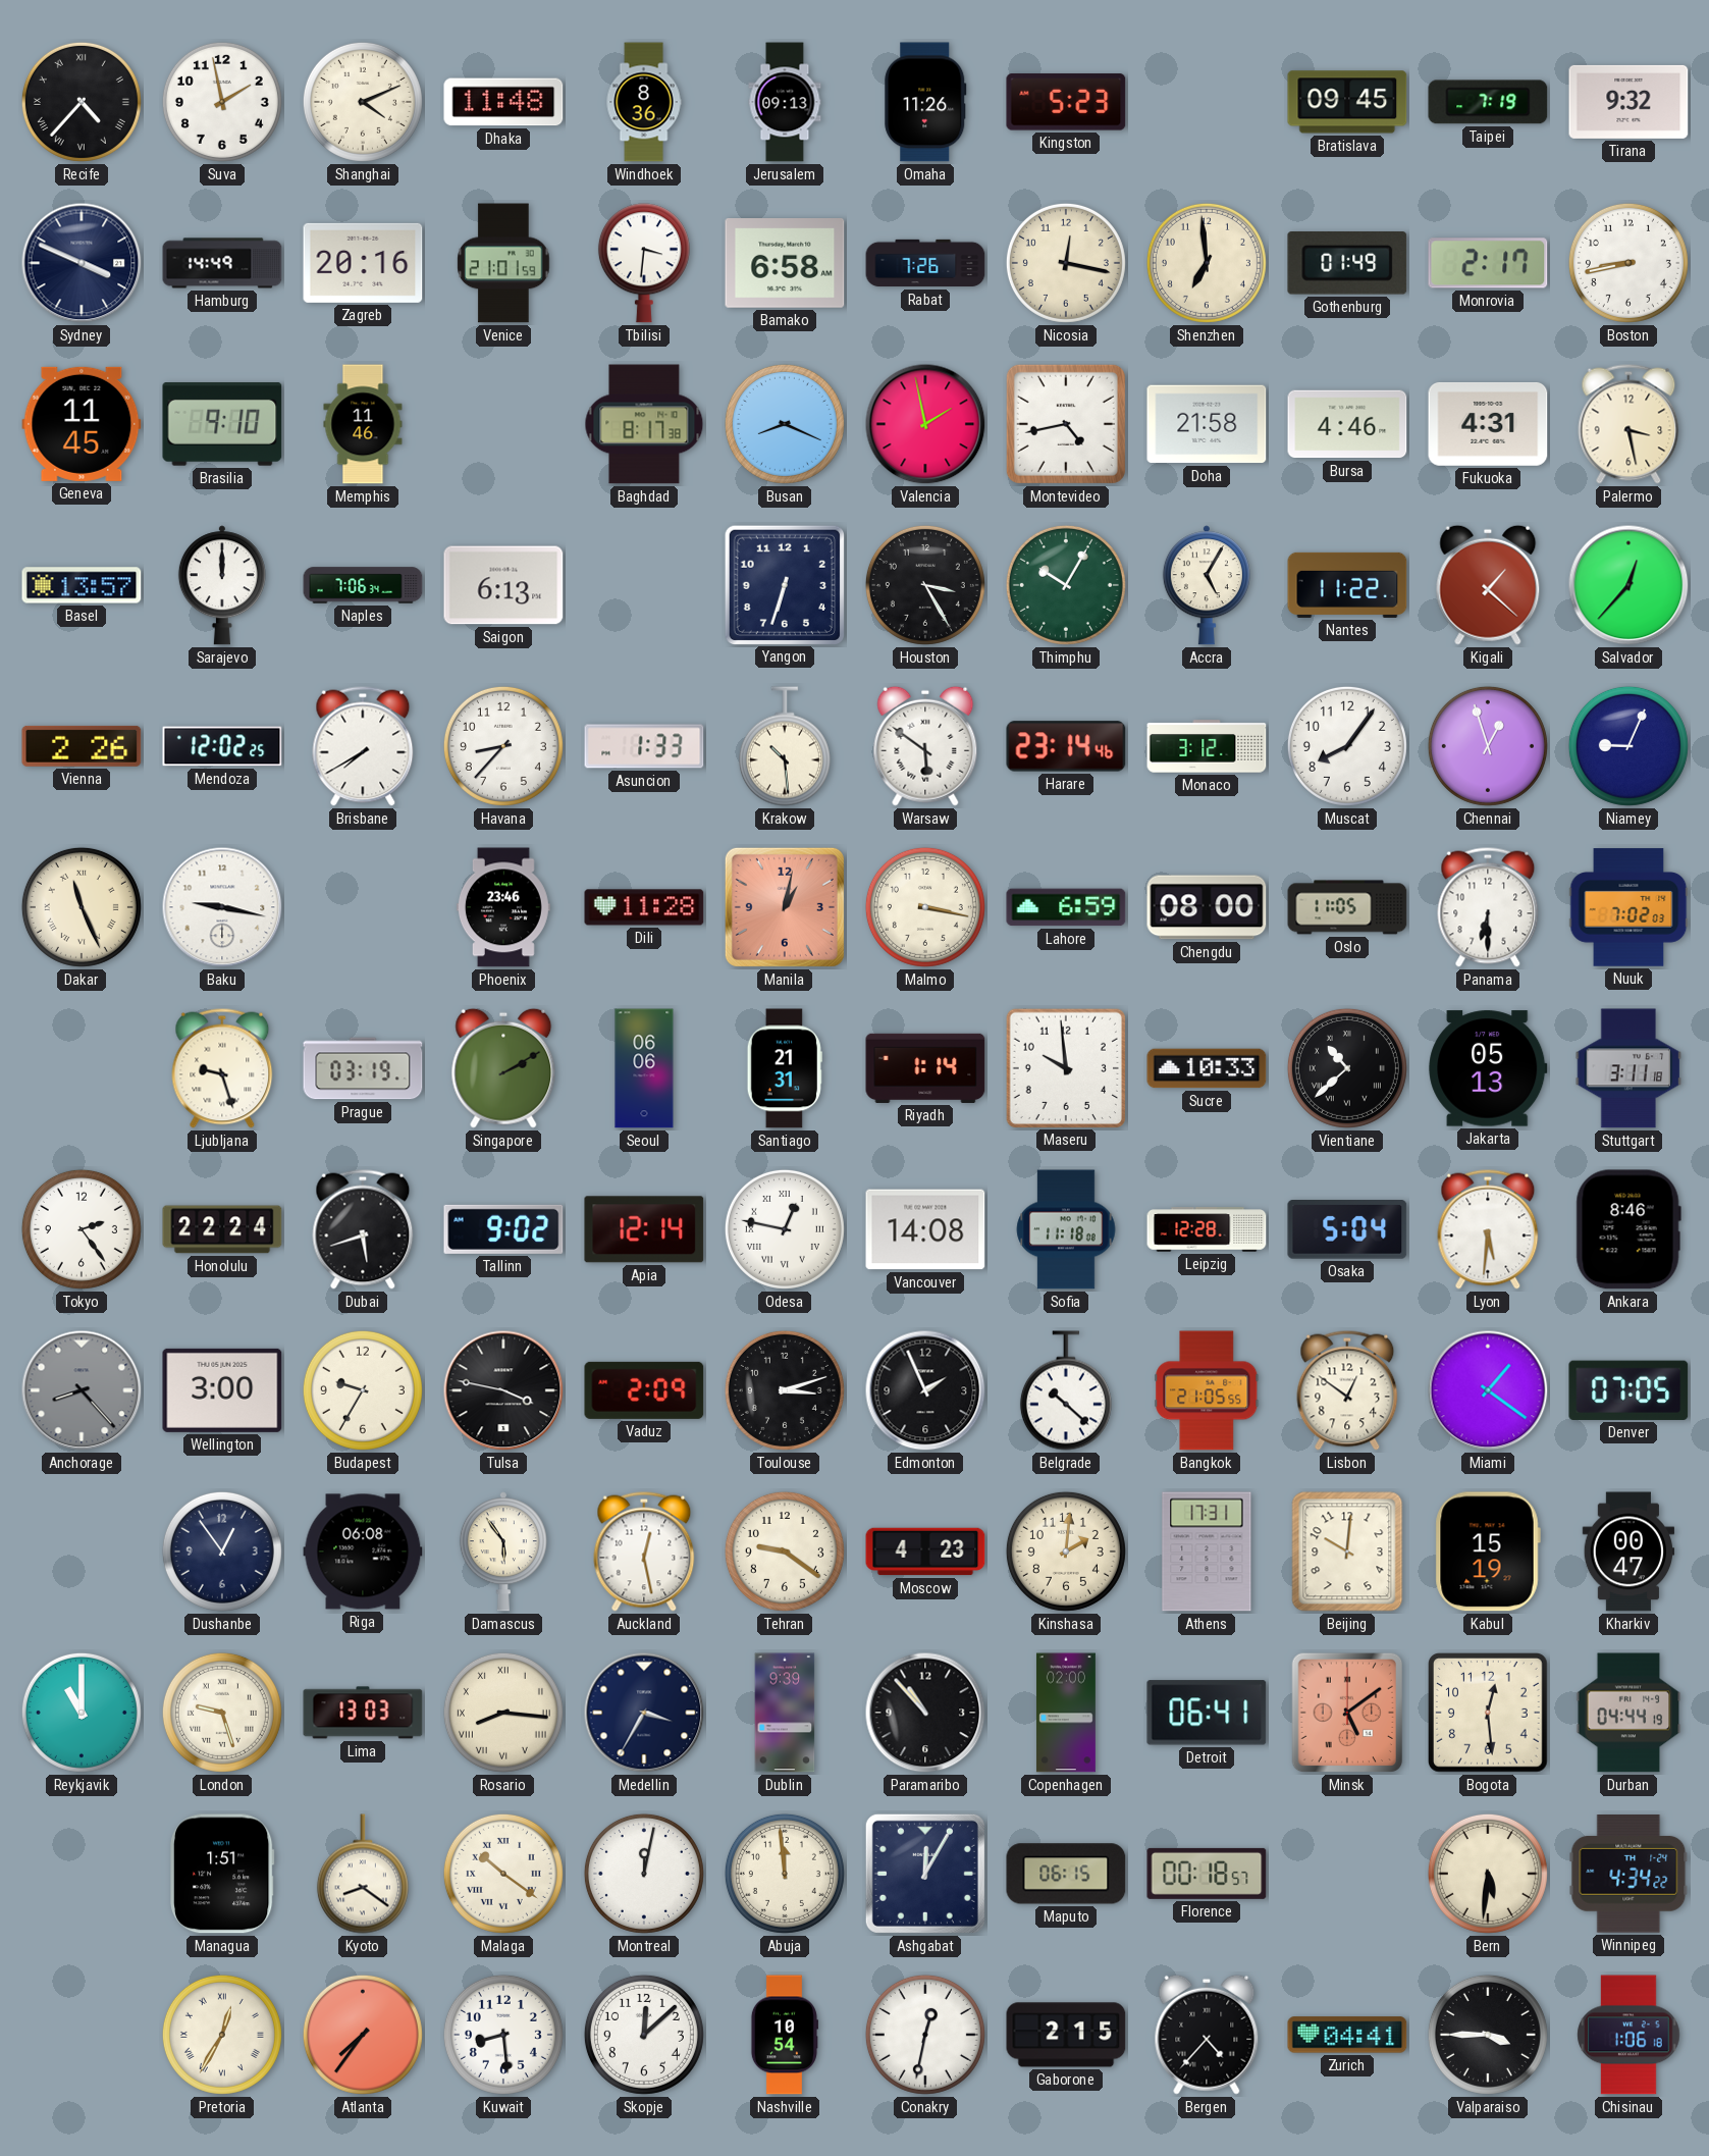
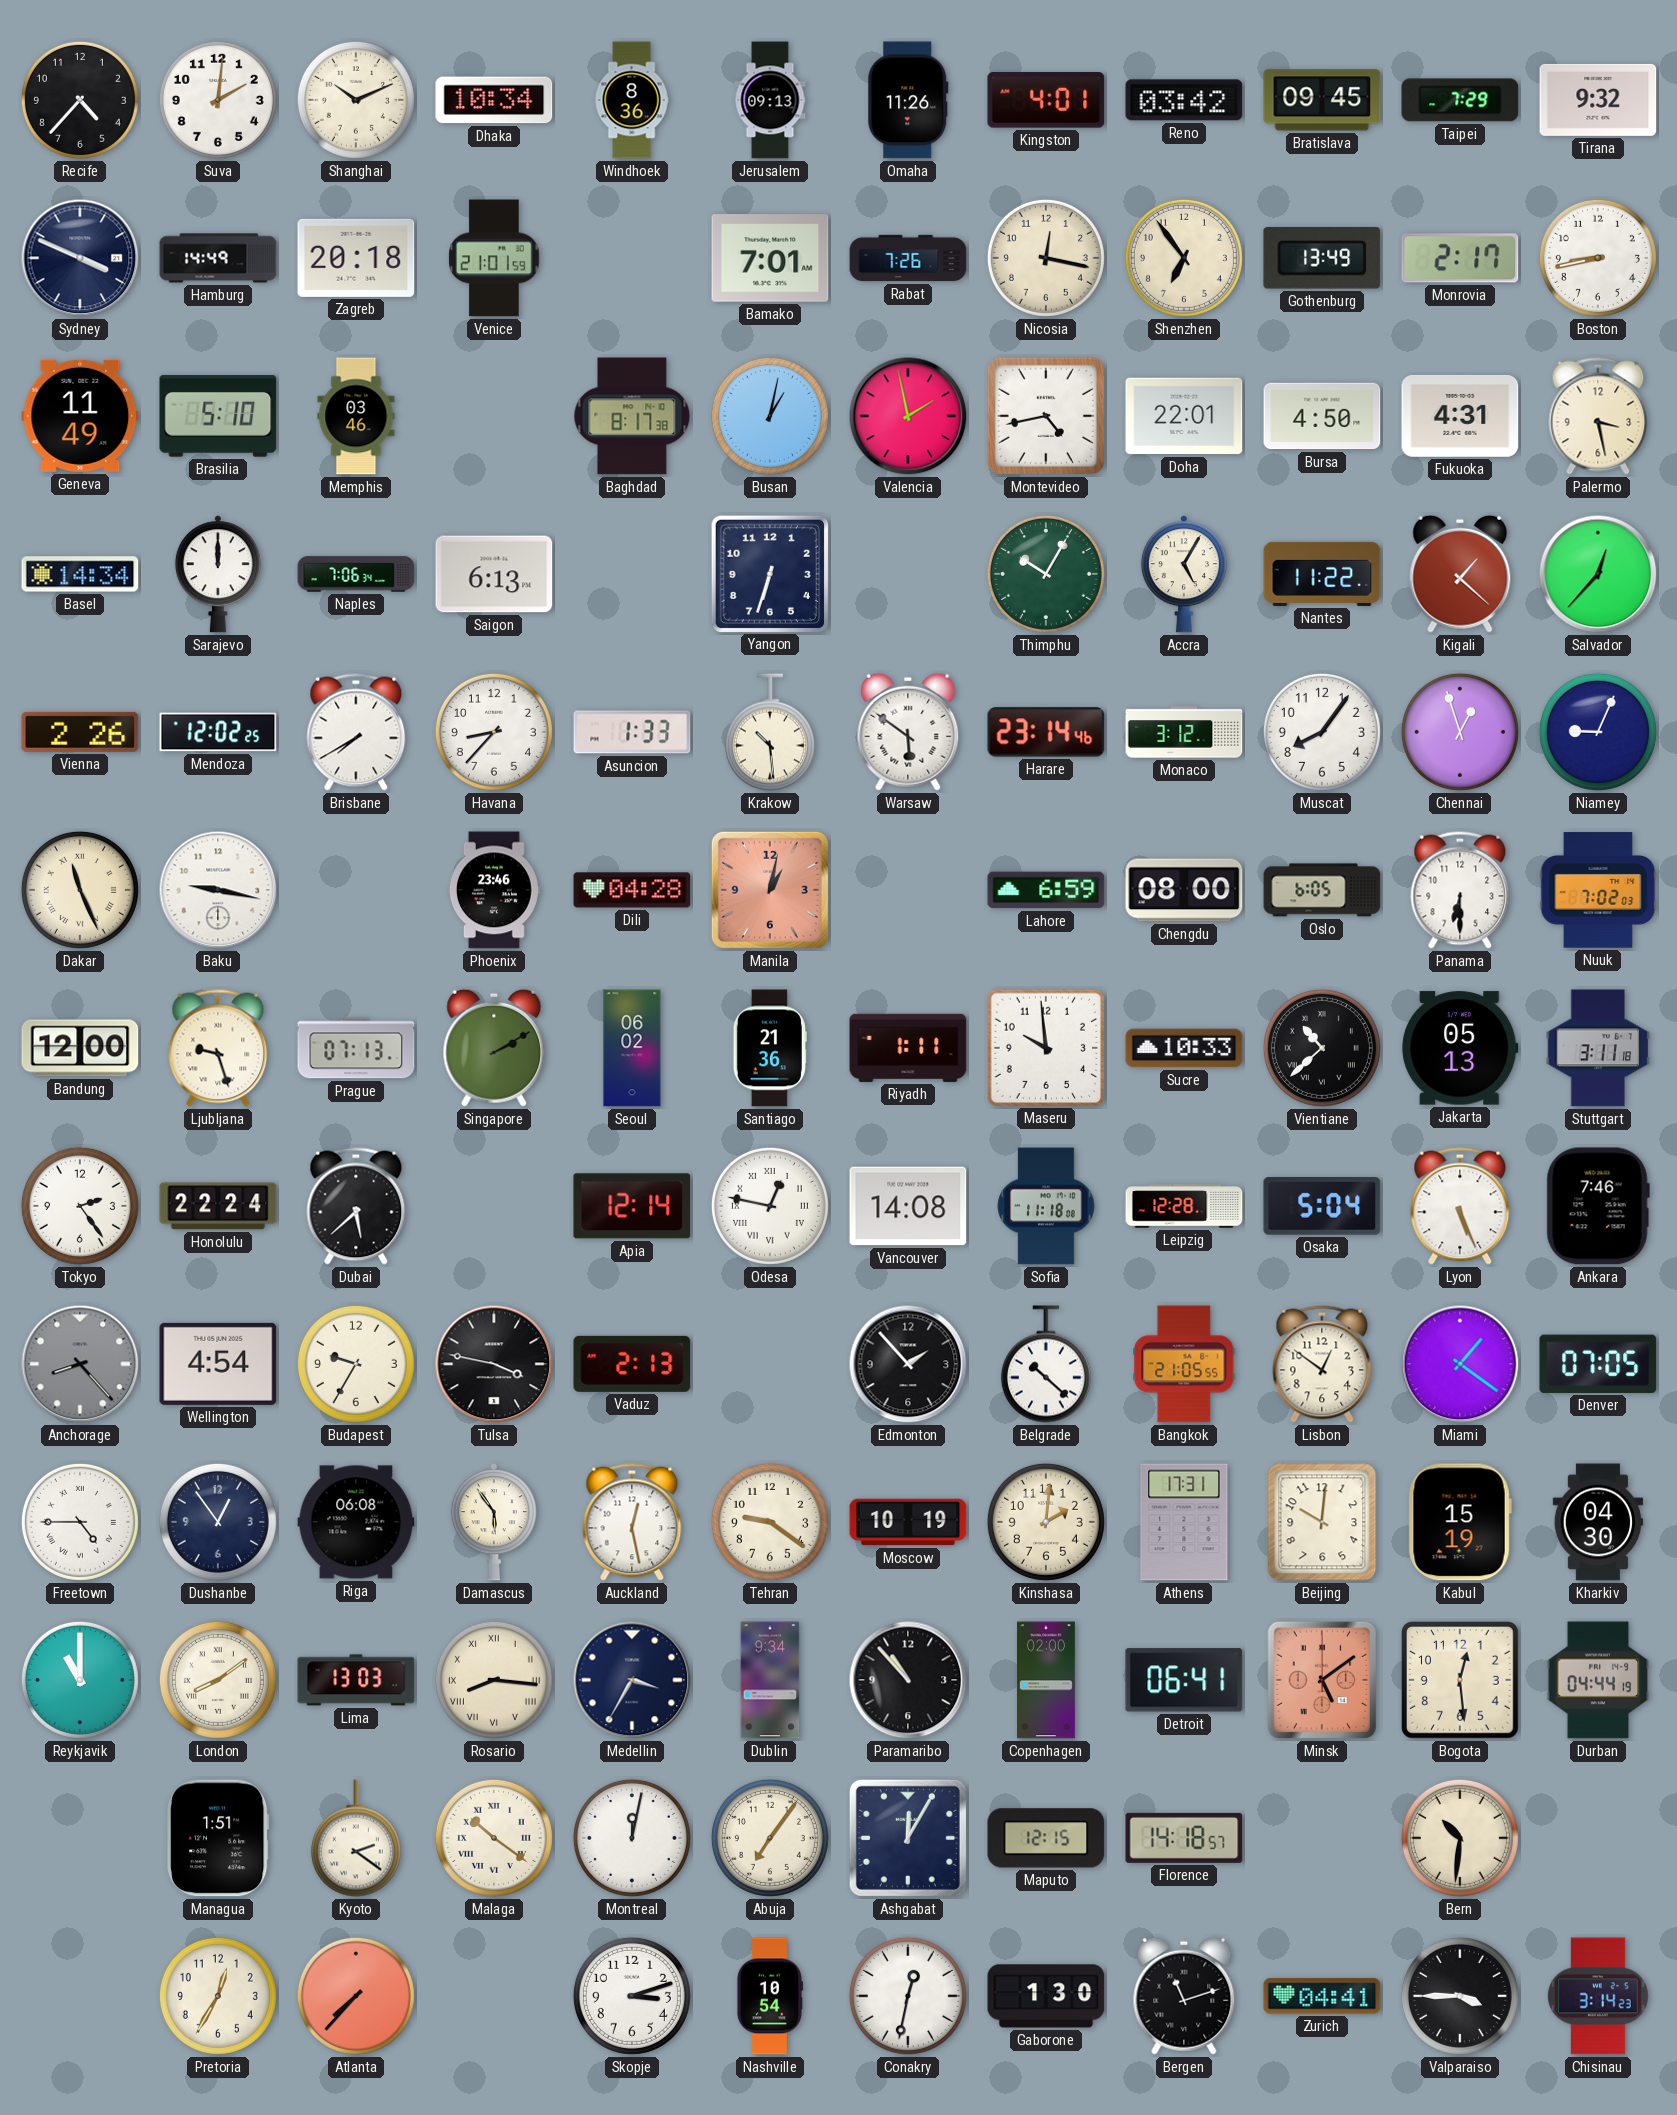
Recife numerals: Roman -> Arabic (80, 100)
Suva: 1:58 -> 2:01 (218, 100)
Shanghai: 4:11 -> 10:11 (356, 100)
Dhaka: 11:48 -> 10:34 (494, 100)
Kingston: 5:23 -> 4:01 (1046, 100)
Reno: none -> 03:42 (1184, 100)
Taipei: 7:19 -> 7:29 (1460, 100)
Zagreb: 20:16 -> 20:18 (356, 258)
Tbilisi: 3:31 -> none (644, 263)
Bamako: 6:58 -> 7:01 (770, 259)
Shenzhen: 6:59 -> 6:54 (1184, 258)
Gothenburg: 01:49 -> 13:49 (1322, 259)
Geneva: 11:45 -> 11:49 (80, 416)
Brasilia: 9:10 -> 5:10 (218, 416)
Memphis: 11:46 -> 03:46 (356, 416)
Busan: 8:19 -> 1:02 (770, 416)
Doha: 21:58 -> 22:01 (1184, 416)
Bursa: 4:46 -> 4:50 (1322, 416)
Basel: 13:57 -> 14:34 (80, 574)
Houston: 3:25 -> none (925, 585)
Dili: 11:28 -> 04:28 (632, 890)
Malmo: 3:17 -> none (925, 907)
Oslo: 11:05 -> 6:05 (1322, 890)
Bandung: none -> 12:00 (80, 1048)
Prague: 03:19 -> 07:13 (356, 1048)
Seoul: 06:06 -> 06:02 (632, 1048)
Santiago: 21:31 -> 21:36 (770, 1048)
Riyadh: 1:14 -> 1:11 (908, 1048)
Dubai: 5:42 -> 5:38 (356, 1206)
Tallinn: 9:02 -> none (503, 1229)
Lyon: 5:31 -> 5:26 (1460, 1206)
Ankara: 8:46 -> 7:46 (1598, 1206)
Wellington: 3:00 -> 4:54 (218, 1364)
Vaduz: 2:09 -> 2:13 (632, 1364)
Toulouse: 3:12 -> none (785, 1390)
Edmonton: 1:56 -> 1:53 (908, 1364)
Freetown: none -> 4:45 (80, 1522)
Moscow: 4:23 -> 10:19 (908, 1522)
Kharkiv: 00:47 -> 04:30 (1598, 1522)
London: 9:27 -> 8:09 (218, 1680)
Dublin: 9:39 -> 9:34 (770, 1680)
Kyoto: 8:21 -> 2:21 (356, 1838)
Abuja: 11:59 -> 7:06 (770, 1838)
Maputo: 06:15 -> 12:15 (1046, 1838)
Florence: 00:18 -> 14:18 (1184, 1838)
Bern: 5:31 -> 10:31 (1460, 1838)
Winnipeg: 4:34 -> none (1628, 1875)
Pretoria numerals: Roman -> Arabic (218, 1996)
Atlanta: 7:36 -> 7:37 (356, 1996)
Kuwait: 8:29 -> none (503, 2035)
Skopje: 12:08 -> 3:12 (632, 1996)
Gaborone: 2:15 -> 1:30 (1046, 1996)
Bergen: 4:37 -> 11:12 (1184, 1996)
Chisinau: 1:06 -> 3:14 (1598, 1996)
